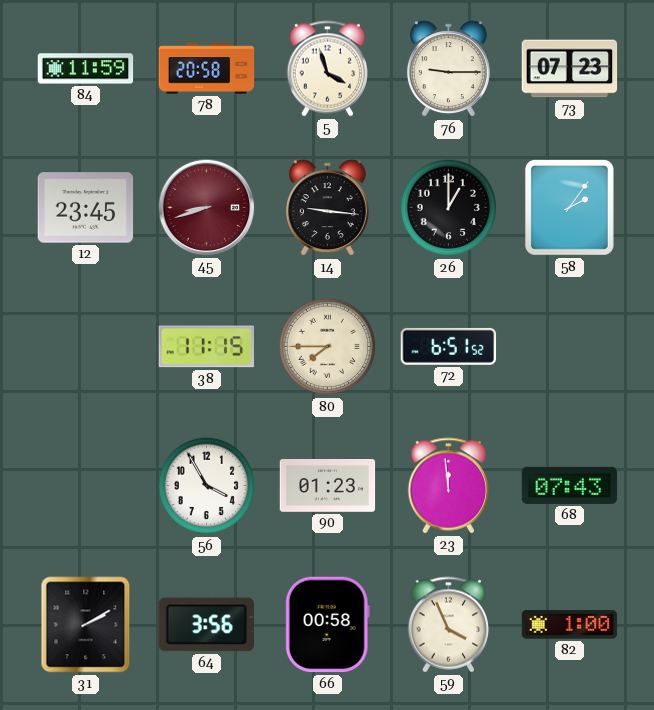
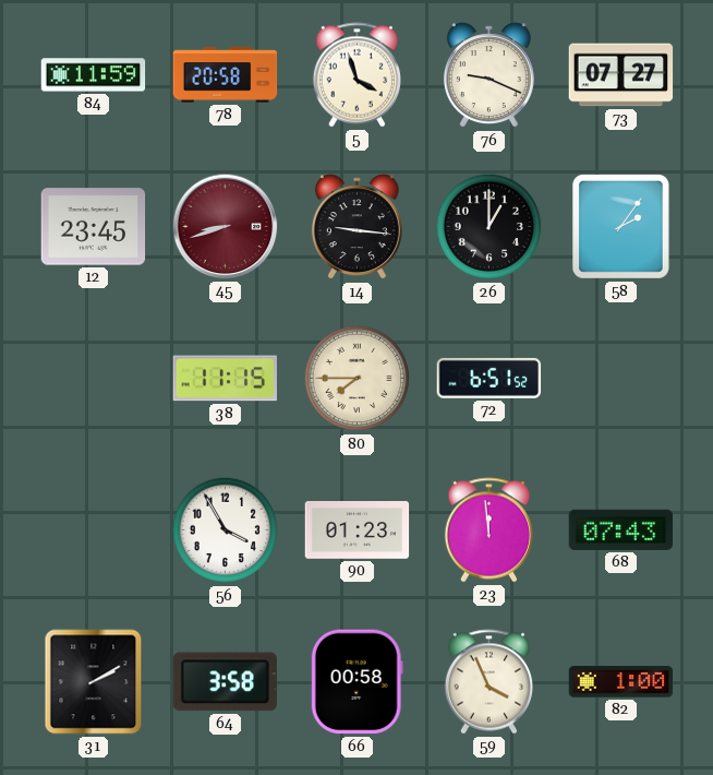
76: 9:15 -> 9:19 (488, 75)
73: 07:23 -> 07:27 (621, 75)
64: 3:56 -> 3:58 (225, 682)
